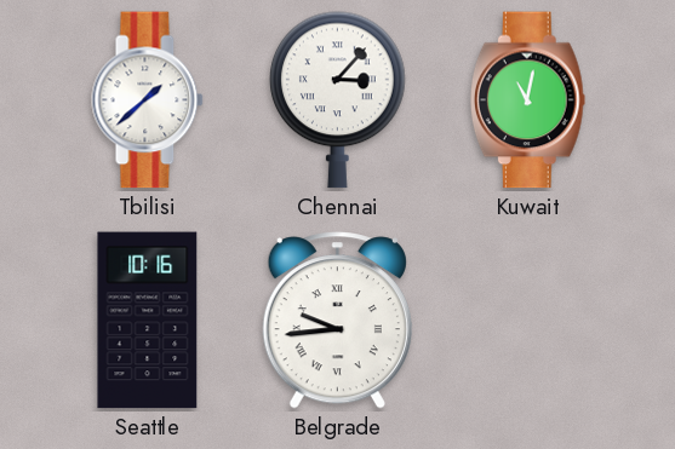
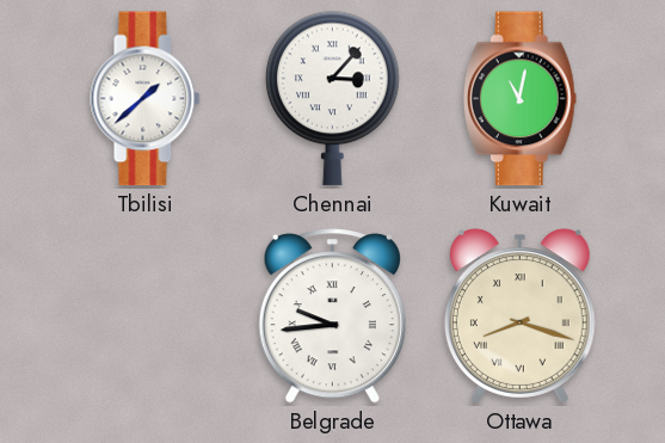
Seattle: 10:16 -> none (148, 321)
Ottawa: none -> 8:18 (519, 316)
